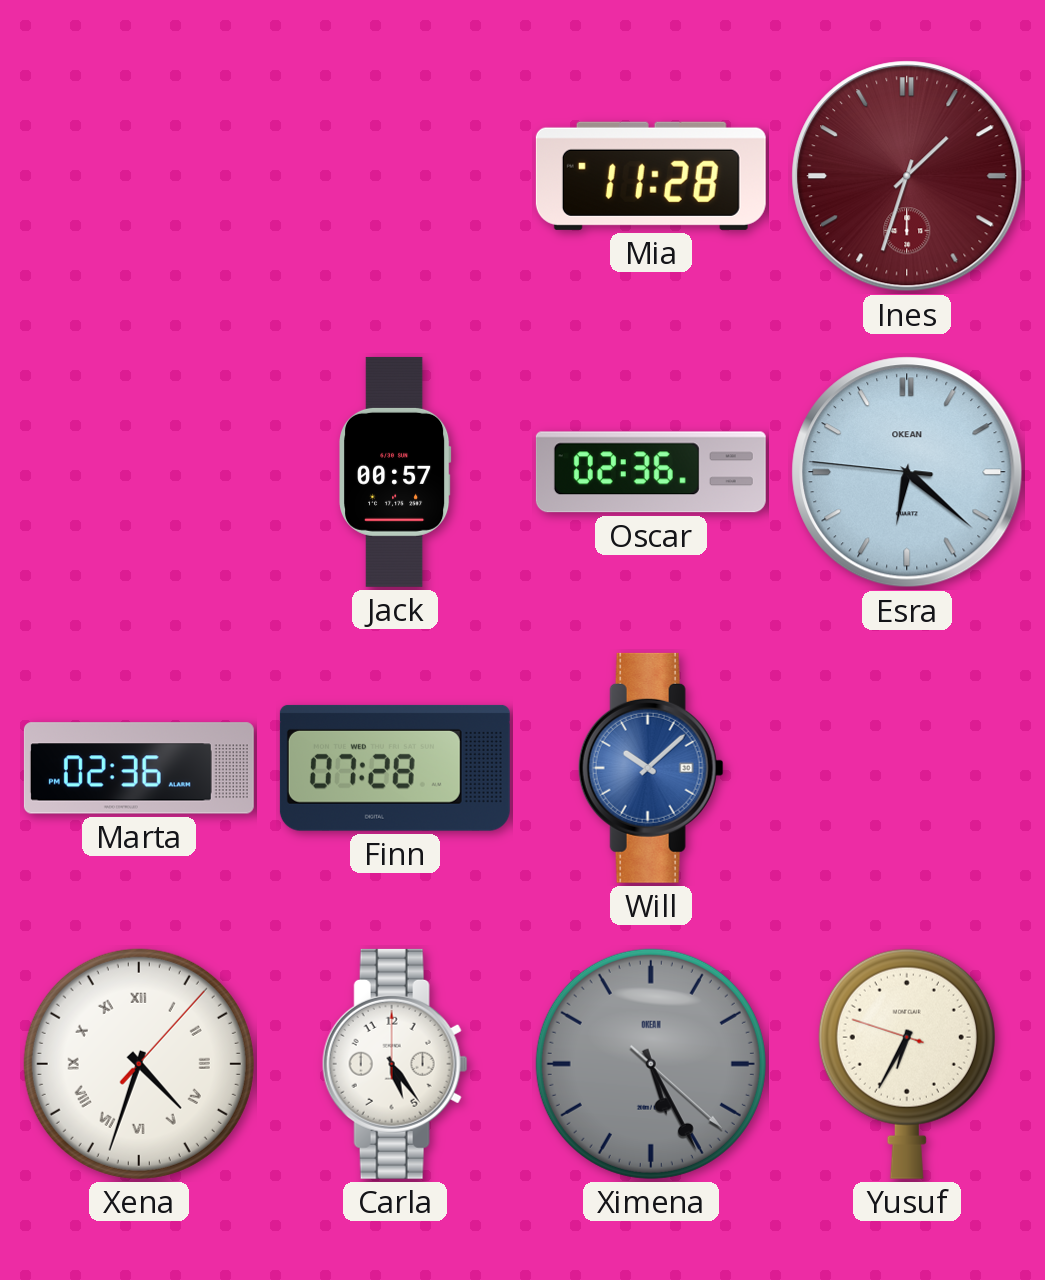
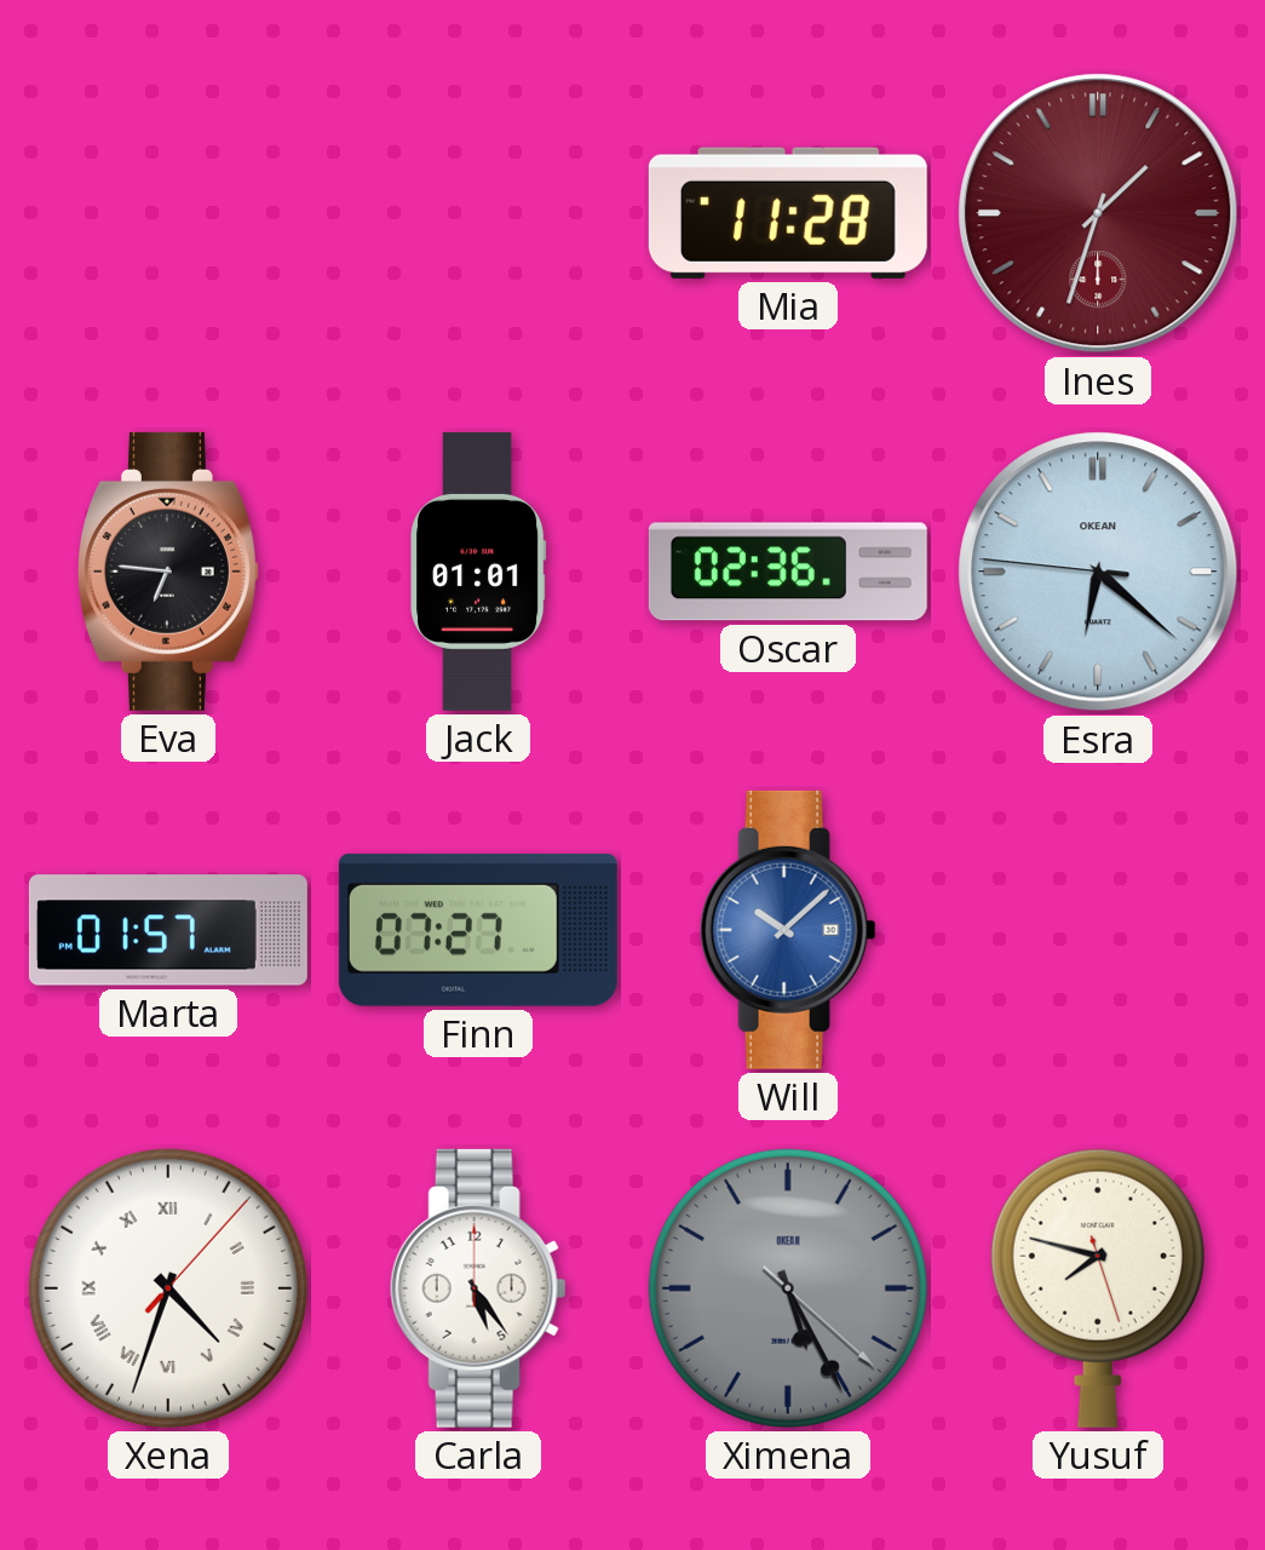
Eva: none -> 6:46 (168, 572)
Jack: 00:57 -> 01:01 (479, 572)
Marta: 02:36 -> 01:57 (168, 930)
Finn: 07:28 -> 07:27 (478, 930)
Yusuf: 6:34 -> 7:47 (1098, 1288)
